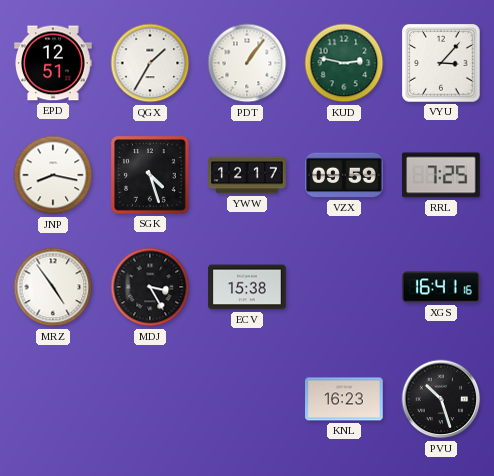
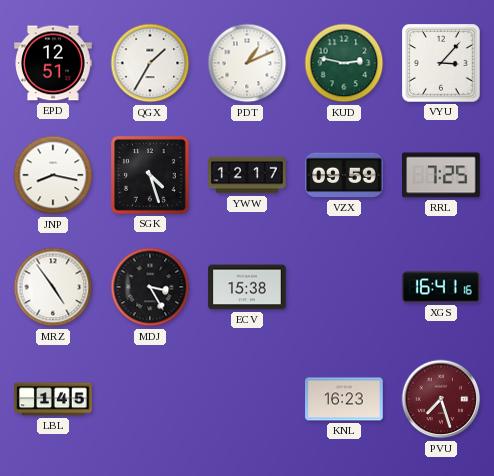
PDT: 1:06 -> 1:11 (247, 63)
LBL: none -> 1:45 (53, 399)
PVU: 10:27 -> 7:27 (441, 399)
PVU dial: black -> burgundy (441, 399)
